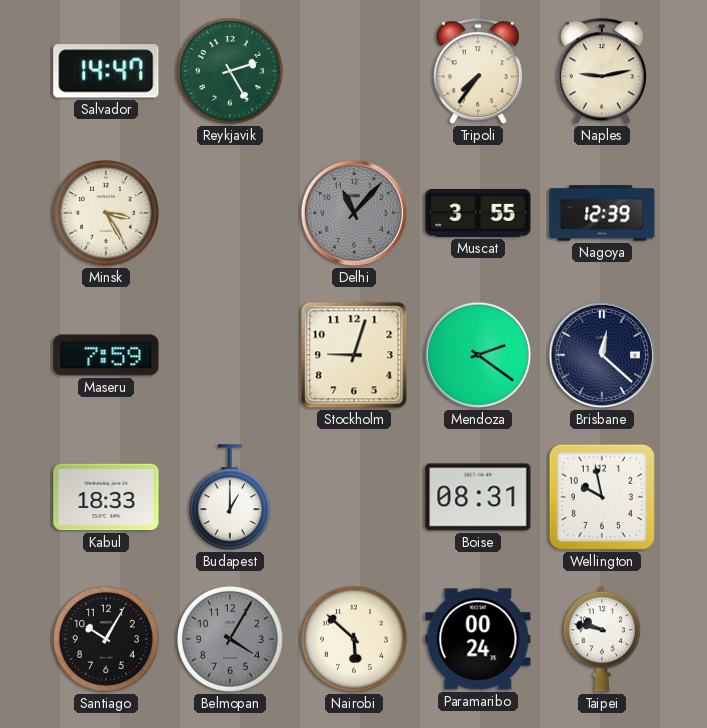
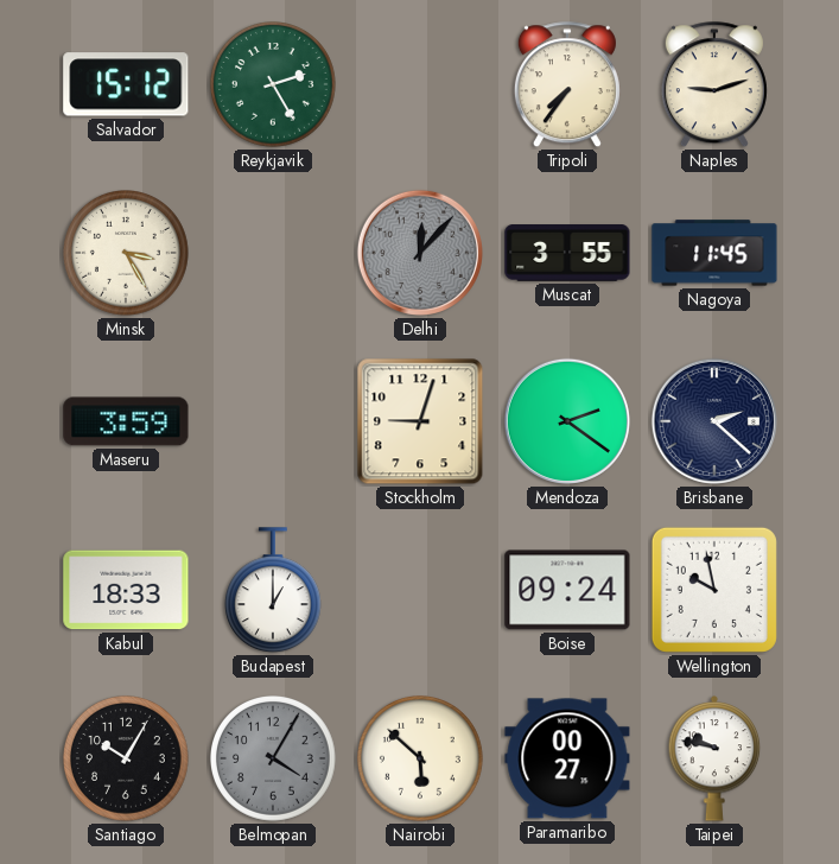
Salvador: 14:47 -> 15:12 (126, 84)
Naples: 9:13 -> 9:12 (714, 85)
Delhi: 11:07 -> 12:07 (420, 253)
Nagoya: 12:39 -> 11:45 (714, 253)
Maseru: 7:59 -> 3:59 (126, 421)
Brisbane: 12:22 -> 2:22 (714, 421)
Boise: 08:31 -> 09:24 (567, 590)
Paramaribo: 00:24 -> 00:27 (567, 758)
